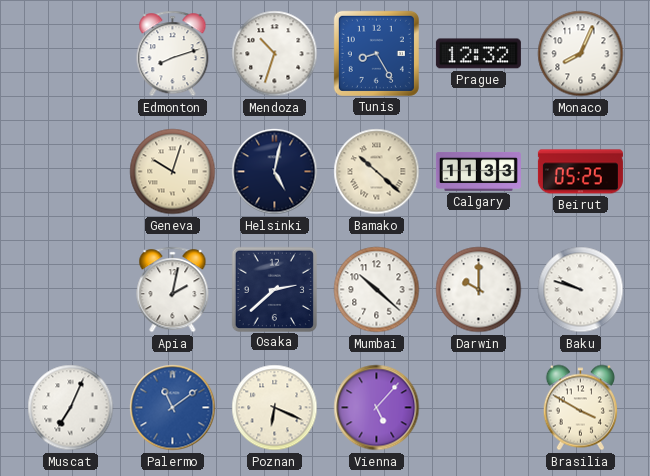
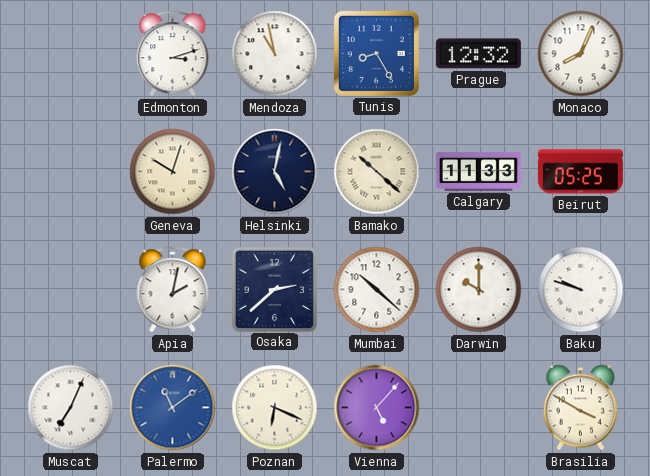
Edmonton: 8:12 -> 3:12 (173, 54)
Mendoza: 10:33 -> 10:58 (275, 54)
